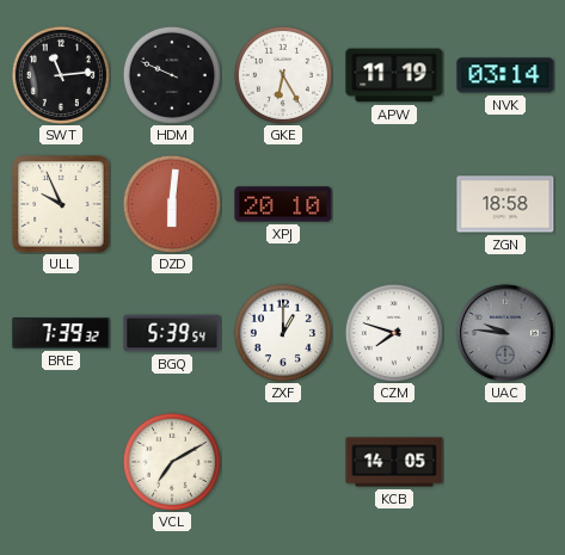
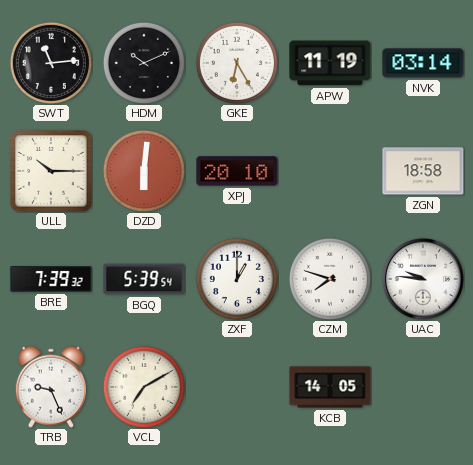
HDM: 9:49 -> 10:11 (144, 63)
ULL: 9:56 -> 10:15 (51, 171)
UAC dial: grey -> white (423, 279)
TRB: none -> 9:26 (51, 387)
